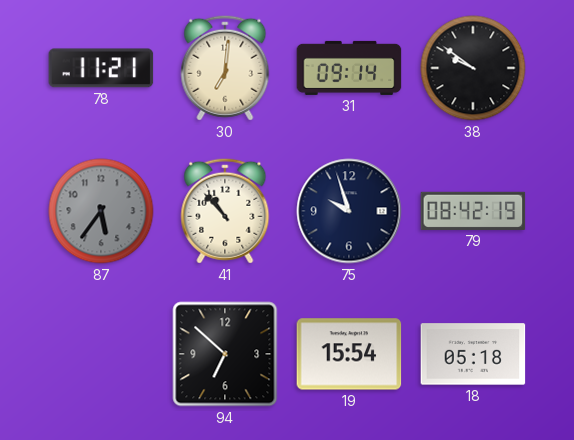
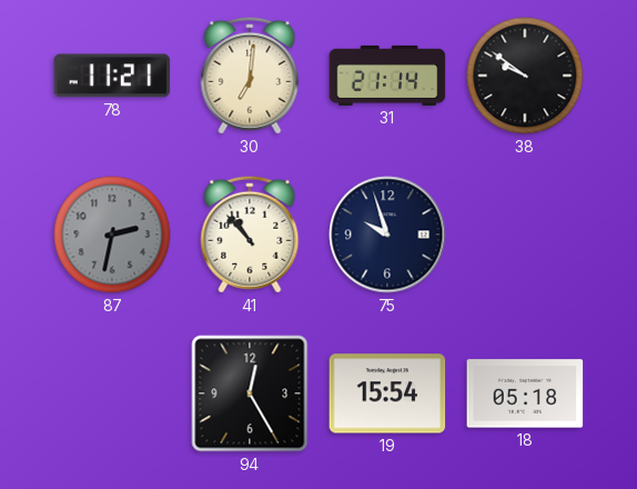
31: 09:14 -> 21:14 (387, 76)
87: 5:36 -> 2:32 (112, 234)
79: 08:42 -> none (473, 211)
94: 6:52 -> 12:25 (250, 393)
